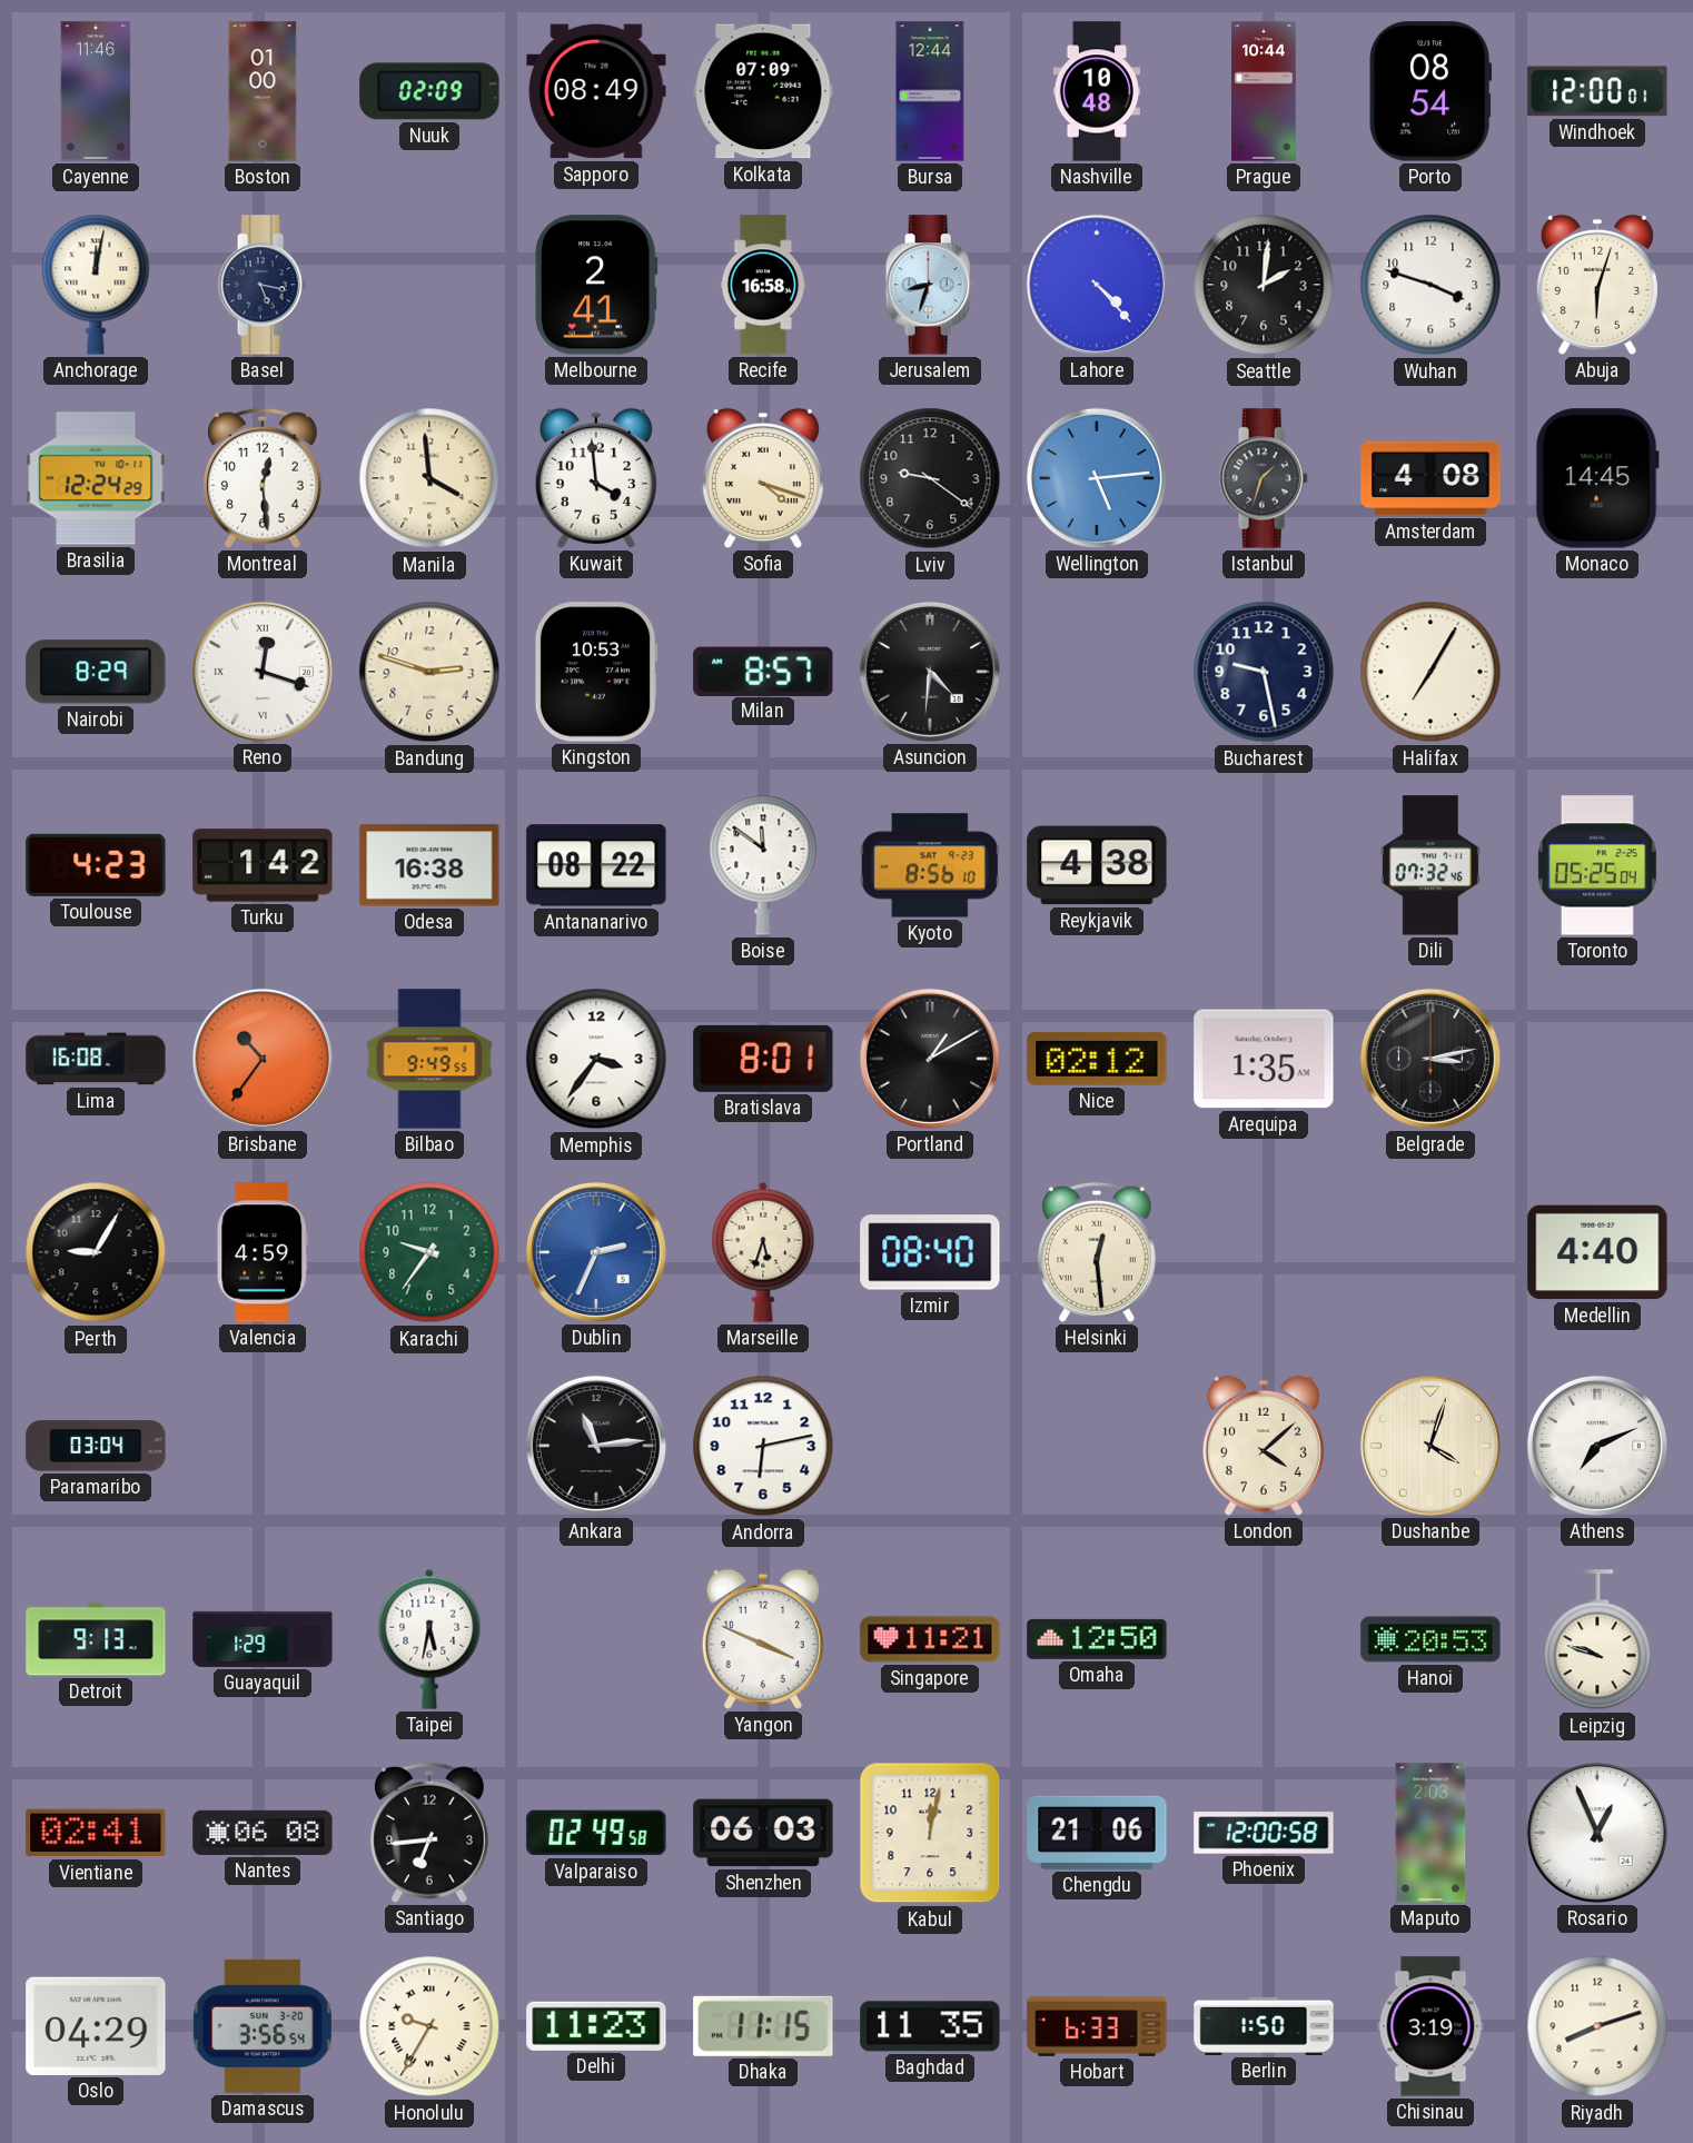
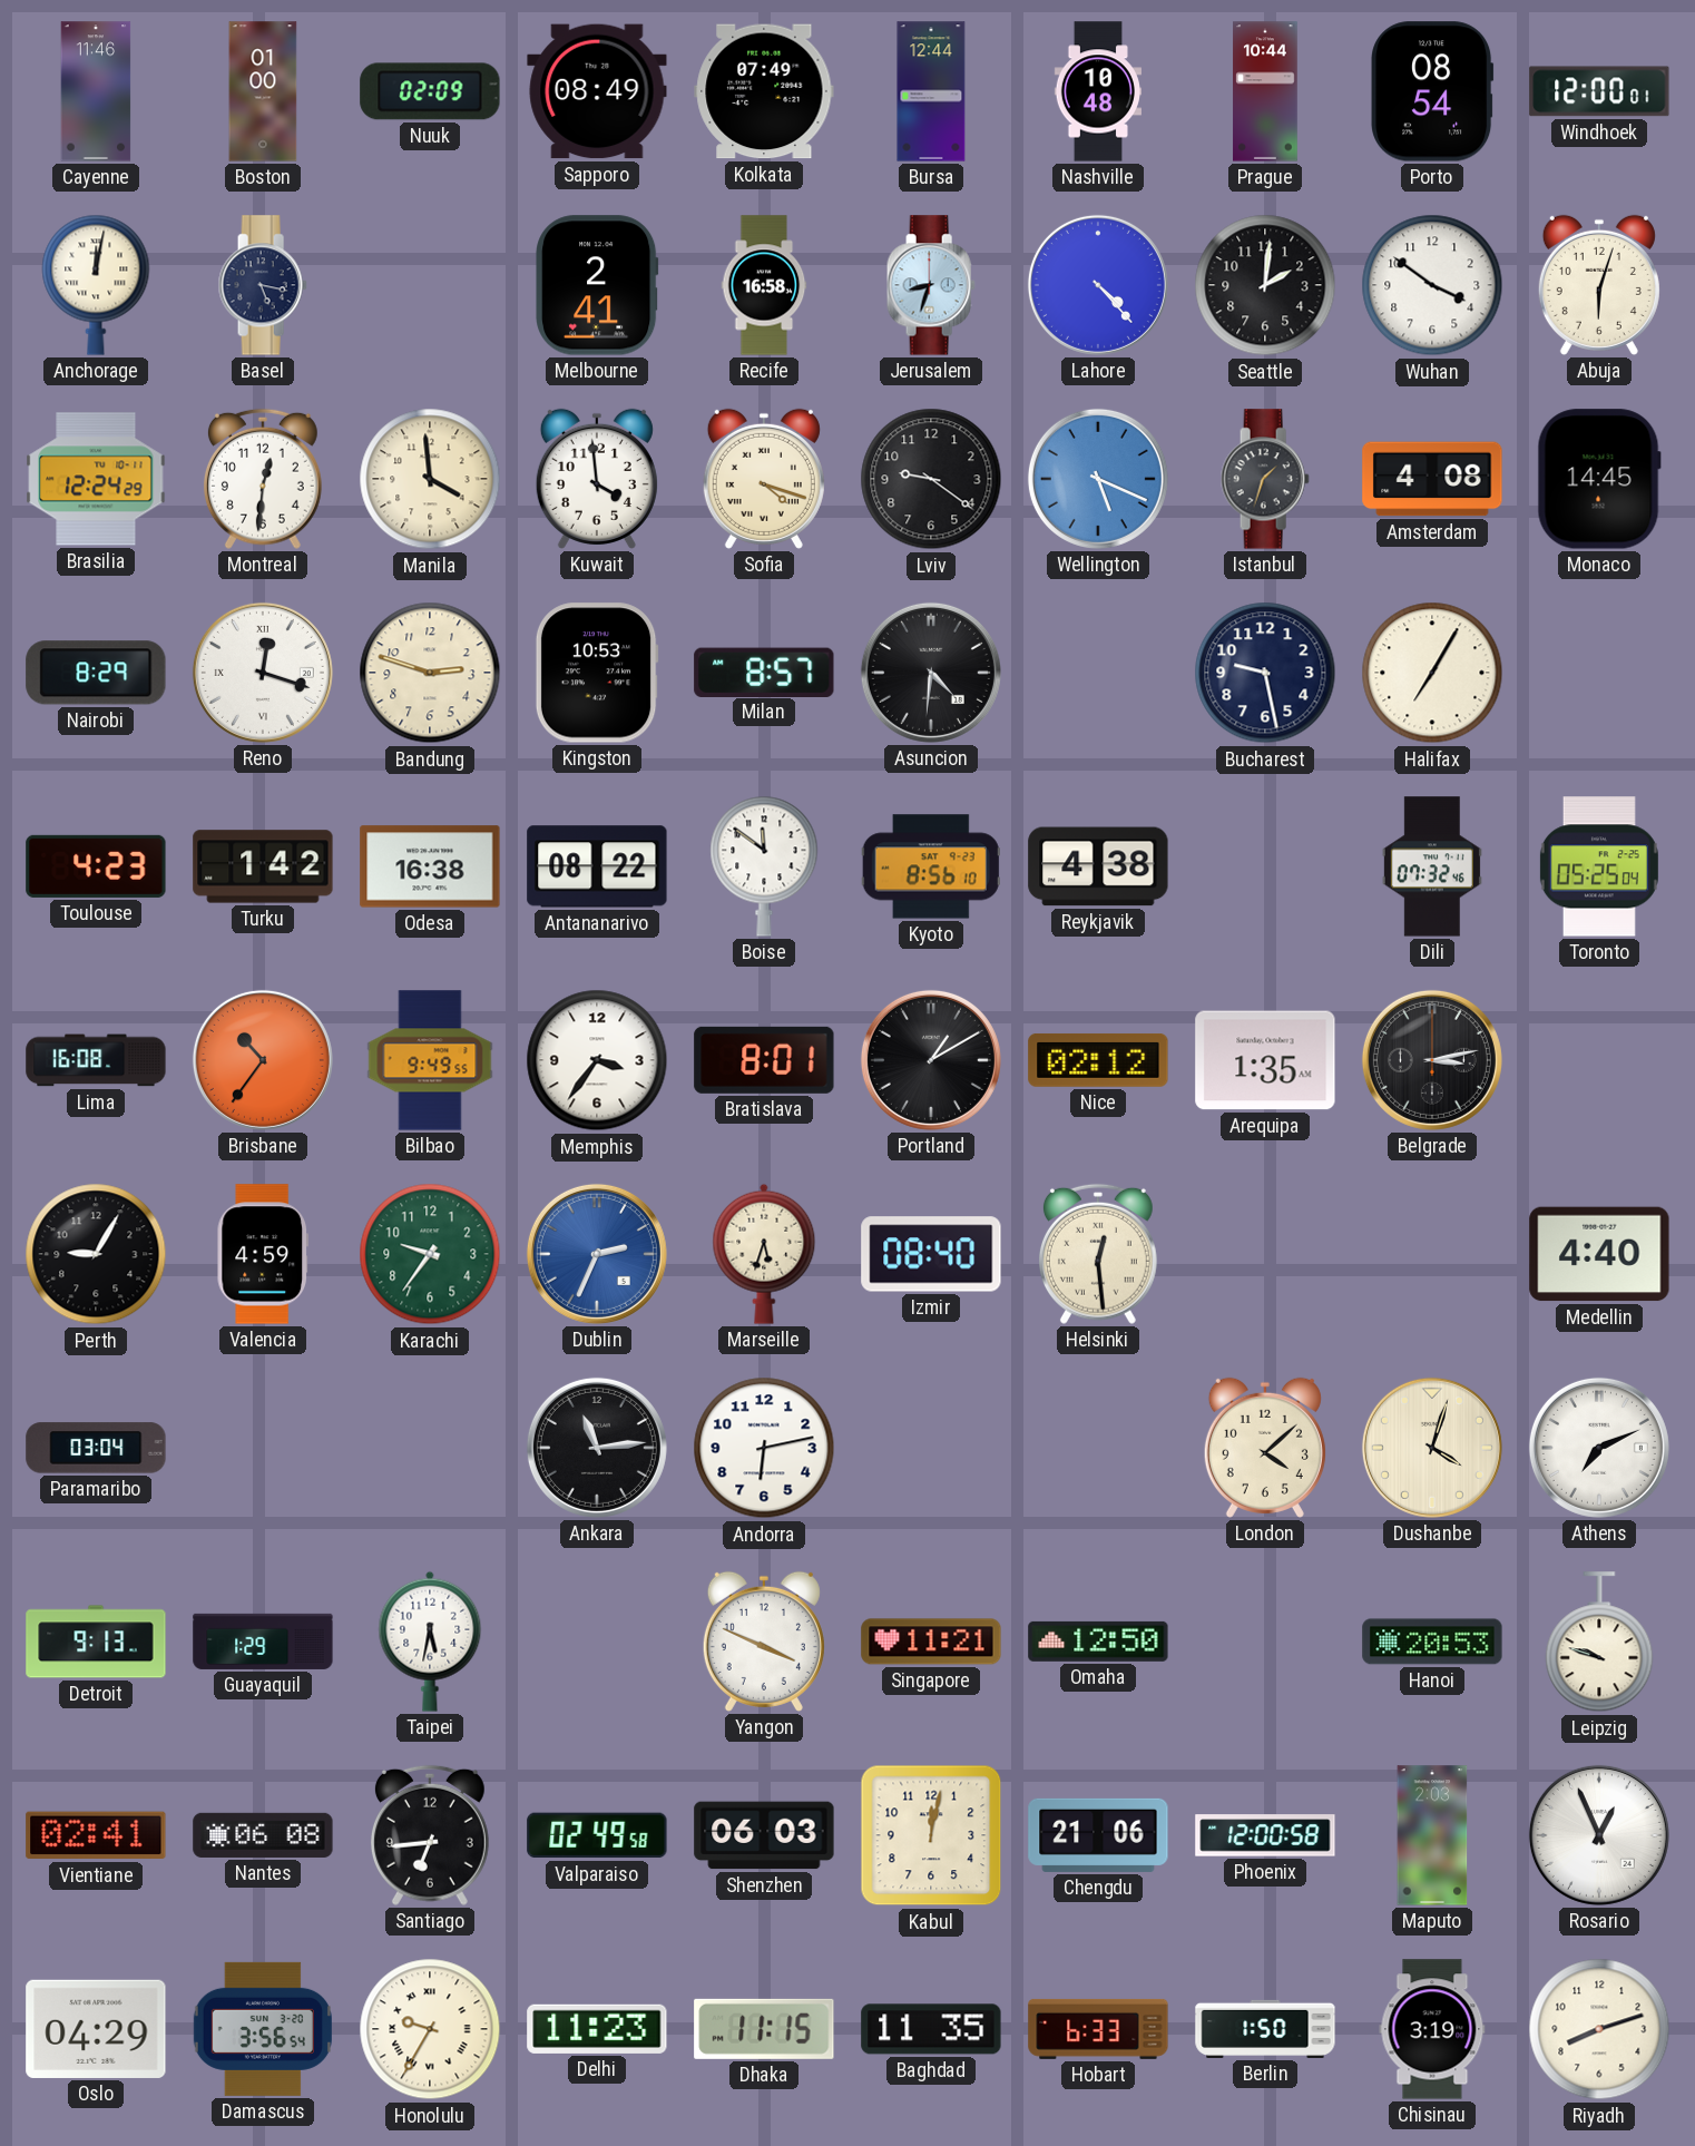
Kolkata: 07:09 -> 07:49 (764, 91)
Wuhan: 3:48 -> 3:51 (1432, 285)
Montreal: 12:29 -> 12:31 (263, 479)
Wellington: 5:14 -> 5:19 (1098, 479)
